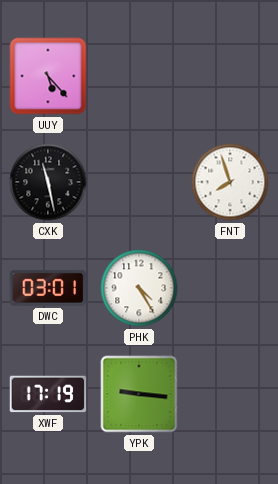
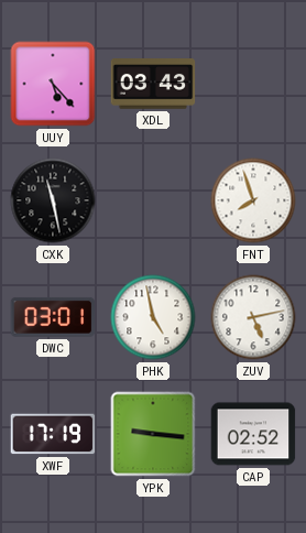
XDL: none -> 03:43 (153, 85)
PHK: 4:25 -> 4:58 (153, 317)
ZUV: none -> 5:13 (253, 317)
CAP: none -> 02:52 (253, 434)
